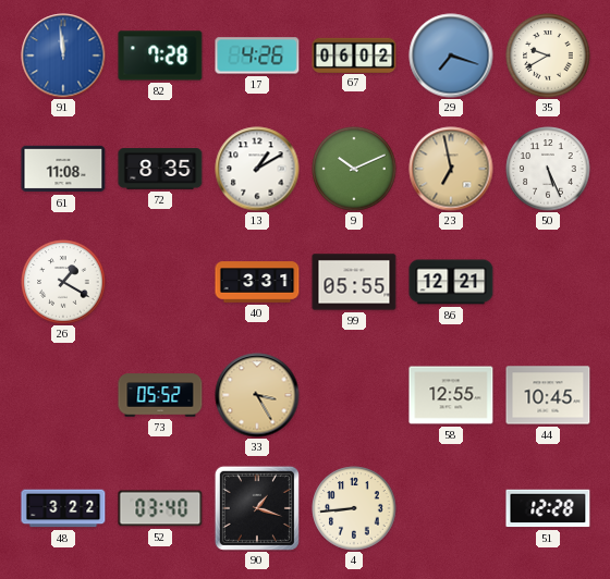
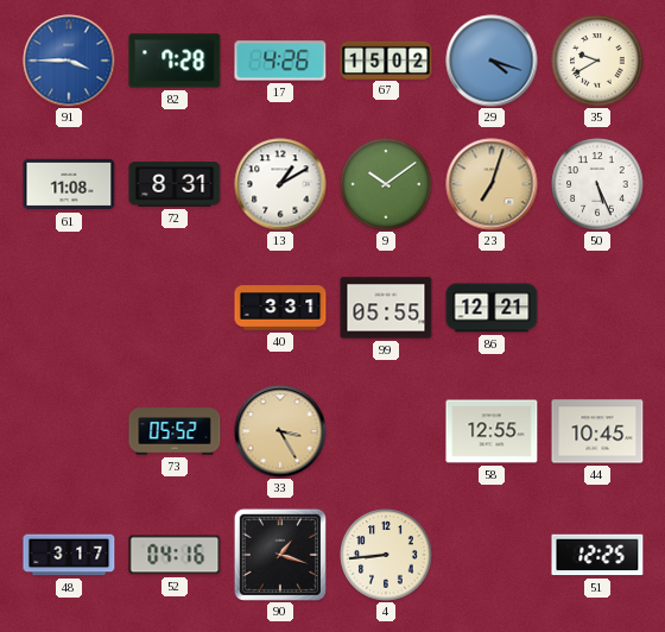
91: 11:59 -> 3:45 (69, 61)
67: 06:02 -> 15:02 (386, 59)
29: 7:18 -> 4:18 (492, 61)
72: 8:35 -> 8:31 (175, 184)
9: 10:11 -> 10:09 (386, 184)
23: 6:58 -> 7:03 (492, 184)
26: 1:20 -> none (63, 282)
48: 3:22 -> 3:17 (69, 555)
52: 03:40 -> 04:16 (175, 555)
51: 12:28 -> 12:25 (597, 555)
